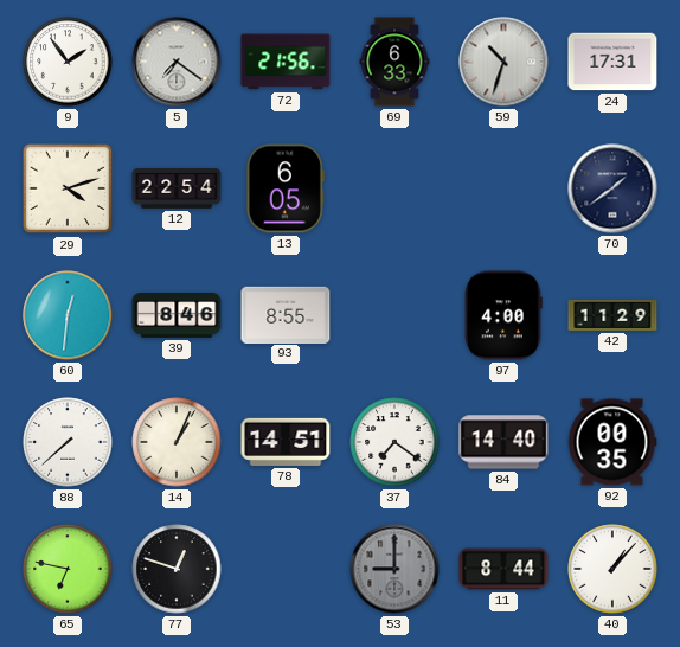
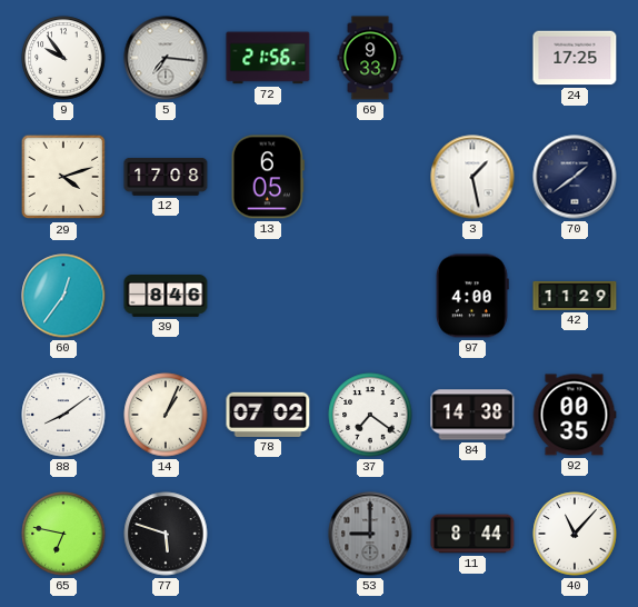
9: 1:54 -> 9:54 (63, 58)
5: 7:21 -> 7:16 (166, 58)
69: 6:33 -> 9:33 (370, 58)
59: 10:33 -> none (503, 62)
24: 17:31 -> 17:25 (575, 58)
12: 22:54 -> 17:08 (166, 178)
3: none -> 1:28 (472, 177)
60: 12:31 -> 12:36 (63, 296)
93: 8:55 -> none (286, 314)
88: 7:38 -> 8:09 (63, 415)
78: 14:51 -> 07:02 (268, 415)
84: 14:40 -> 14:38 (472, 415)
77: 12:48 -> 5:48 (166, 534)
40: 1:07 -> 11:07 (575, 534)
